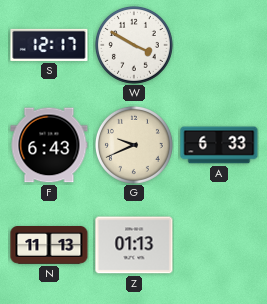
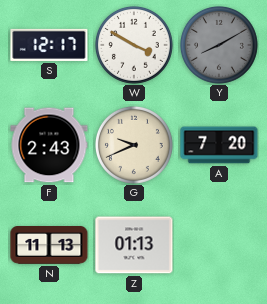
Y: none -> 8:10 (219, 45)
F: 6:43 -> 2:43 (49, 145)
A: 6:33 -> 7:20 (219, 145)
